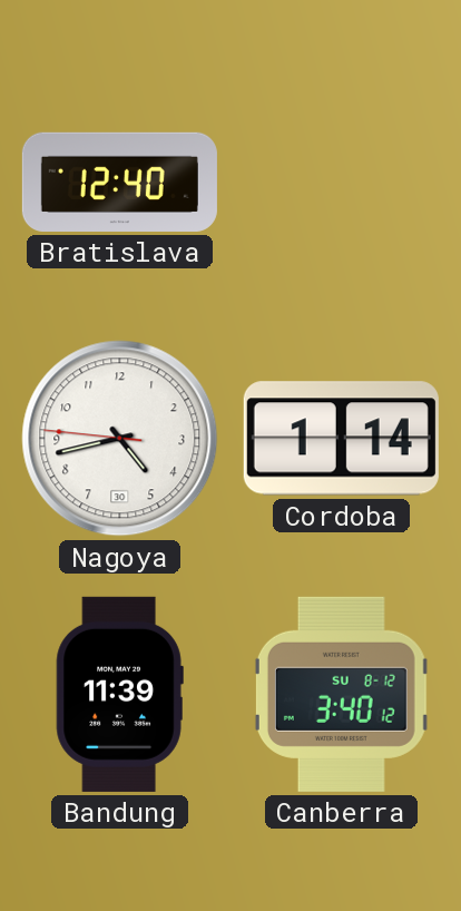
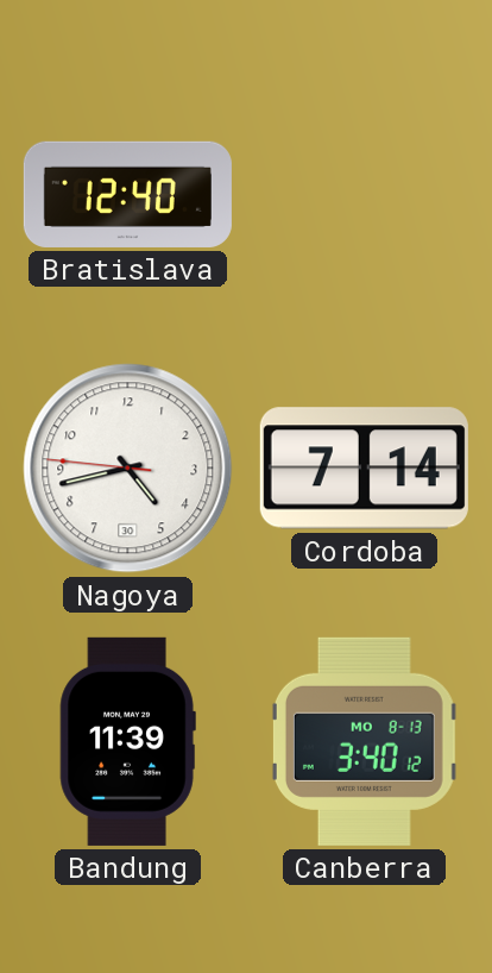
Cordoba: 1:14 -> 7:14 (364, 469)
Canberra date: SU 8-12 -> MO 8-13 (364, 741)
